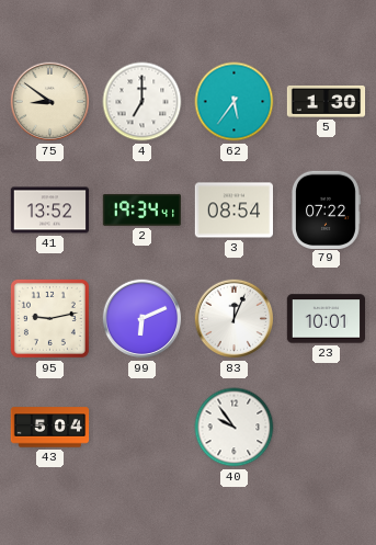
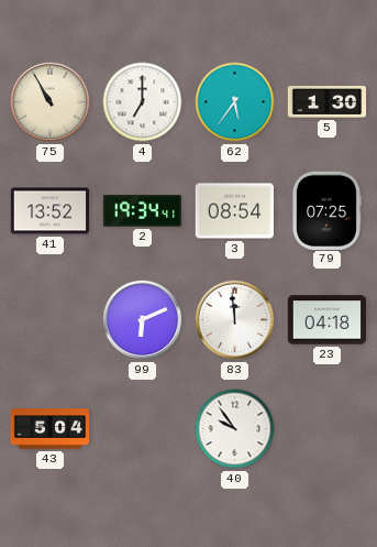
75: 8:51 -> 10:55 (51, 102)
79: 07:22 -> 07:25 (326, 210)
95: 9:13 -> none (49, 318)
83: 12:04 -> 11:59 (235, 320)
23: 10:01 -> 04:18 (328, 320)
